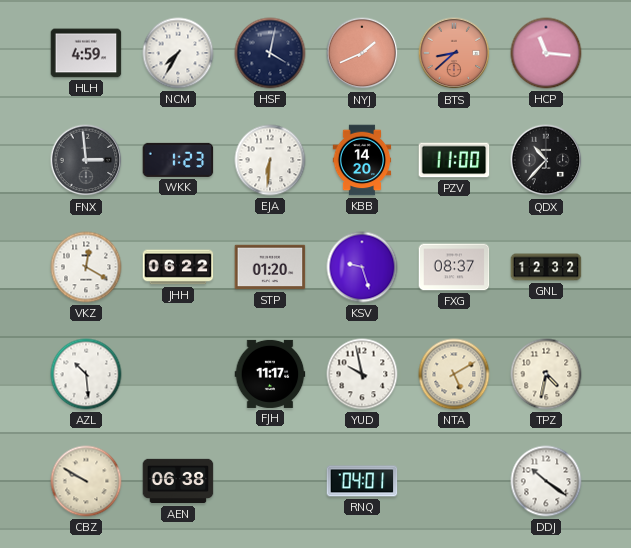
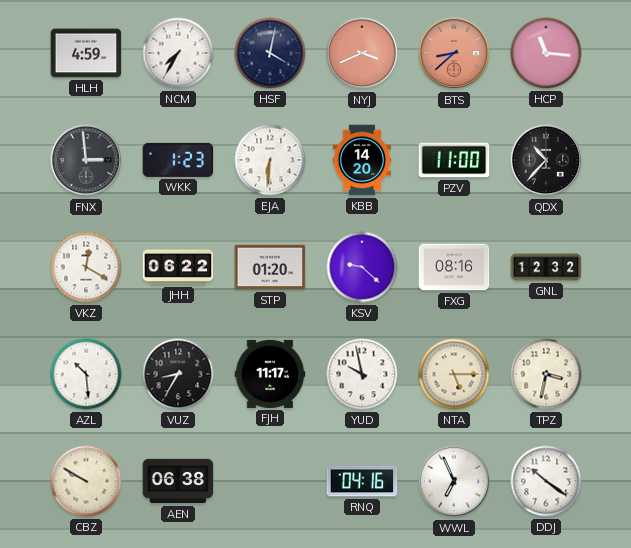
NYJ: 1:41 -> 3:41 (362, 53)
KSV: 9:27 -> 9:22 (362, 267)
FXG: 08:37 -> 08:16 (454, 267)
VUZ: none -> 8:35 (178, 374)
NTA: 5:10 -> 5:15 (454, 374)
TPZ: 4:32 -> 3:32 (546, 374)
RNQ: 04:01 -> 04:16 (362, 481)
WWL: none -> 6:56 (454, 481)
